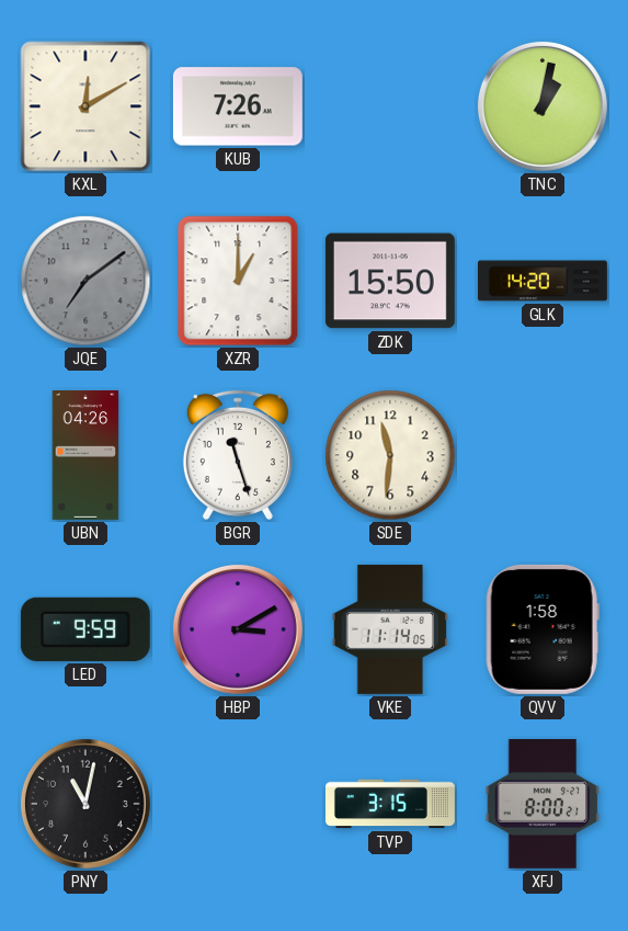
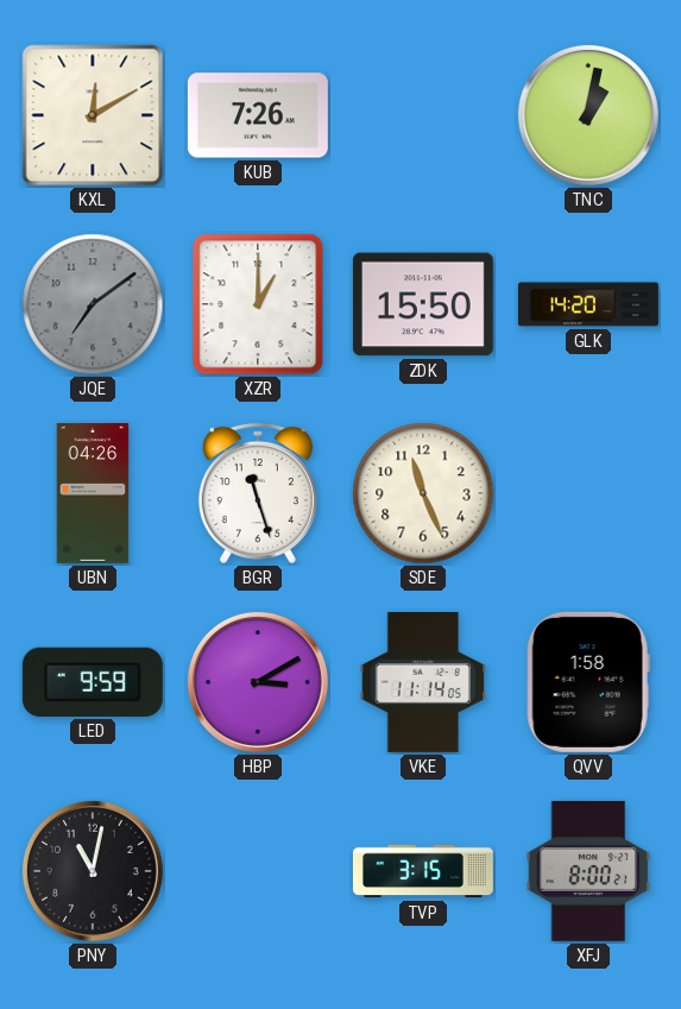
SDE: 11:31 -> 11:26 (423, 493)
